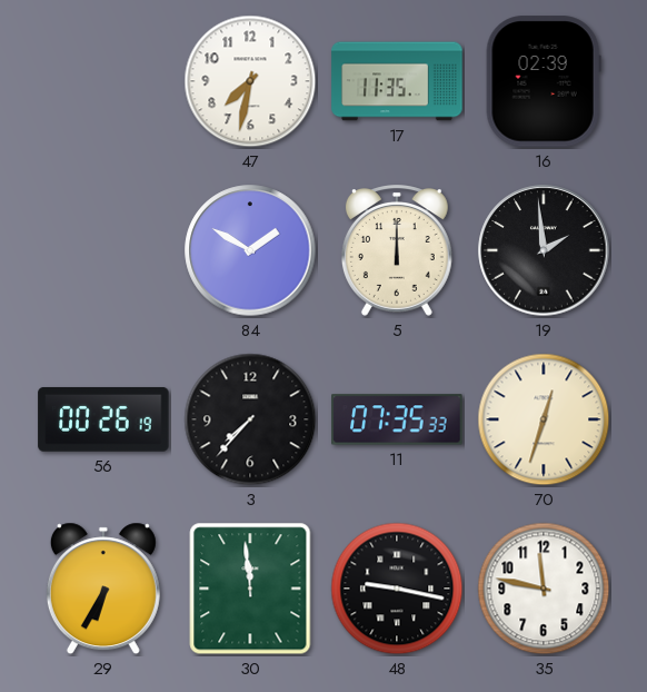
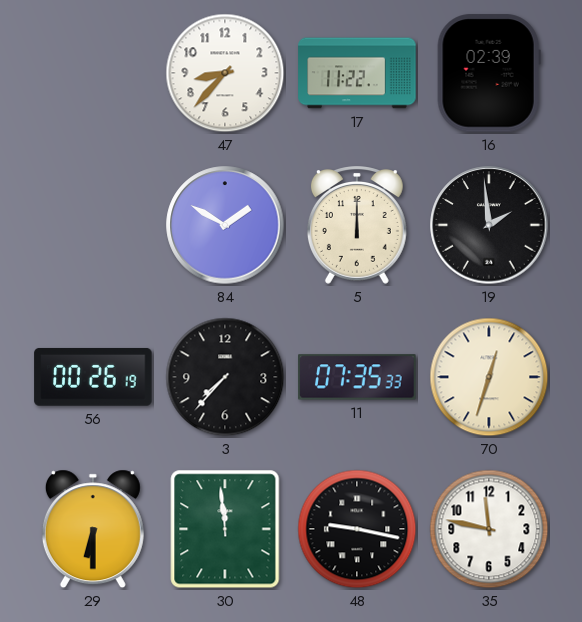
47: 7:32 -> 8:37 (225, 73)
17: 11:35 -> 11:22 (357, 73)
29: 6:35 -> 6:30 (93, 529)
